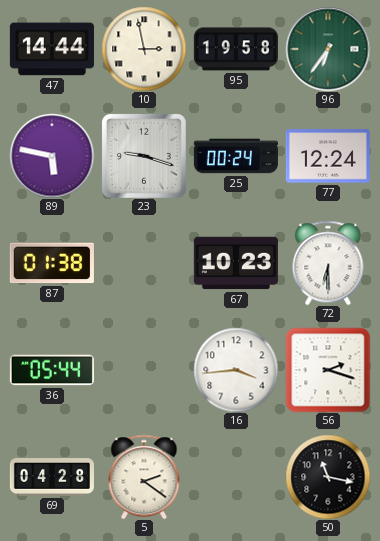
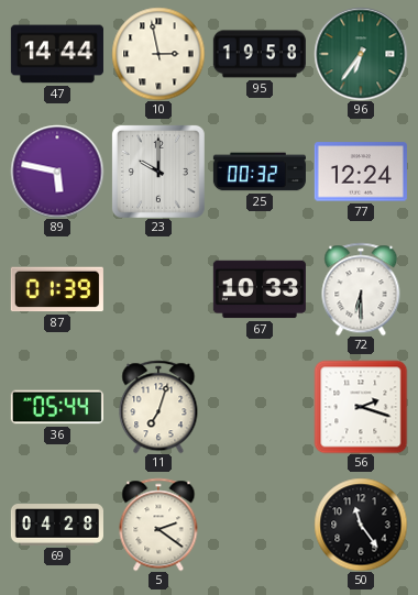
23: 9:18 -> 10:00 (158, 172)
25: 00:24 -> 00:32 (260, 172)
87: 01:38 -> 01:39 (57, 289)
67: 10:23 -> 10:33 (260, 289)
11: none -> 7:03 (158, 407)
16: 3:44 -> none (236, 370)
50: 11:17 -> 11:24 (361, 525)
